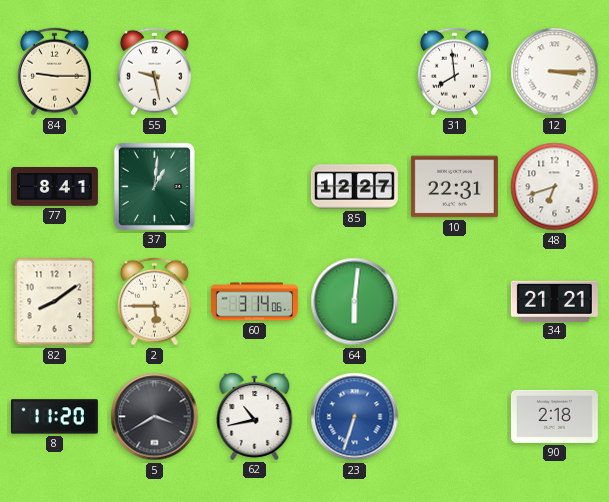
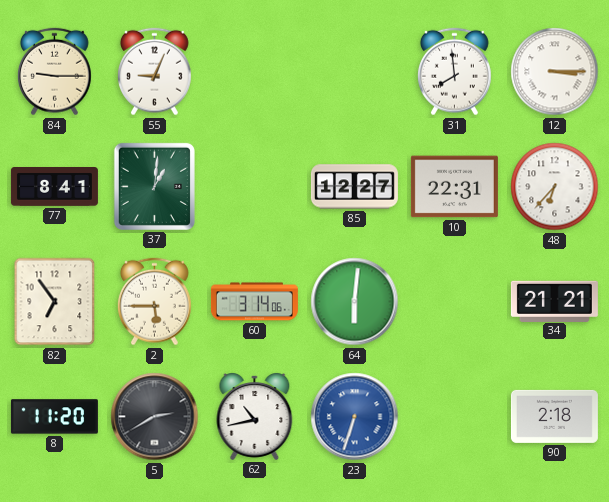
55: 9:28 -> 9:04 (154, 72)
48: 6:42 -> 6:37 (555, 187)
82: 8:09 -> 6:54 (55, 302)
5: 3:40 -> 2:40 (155, 417)
